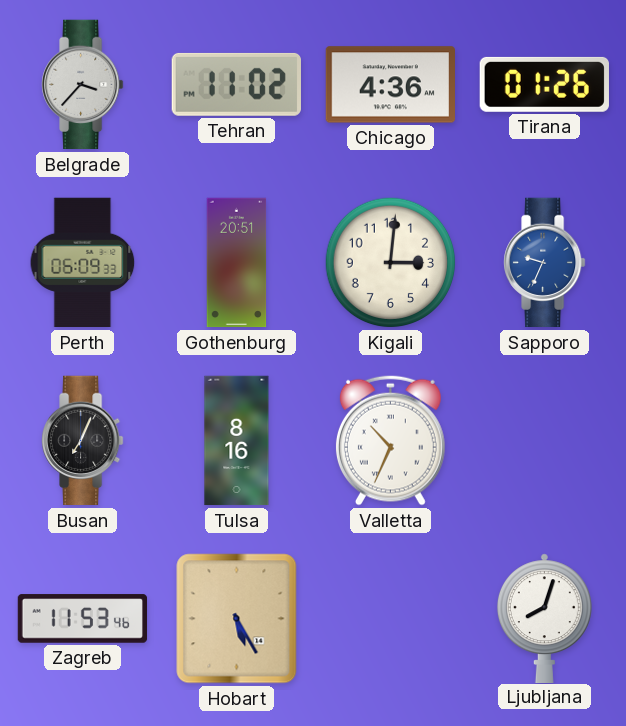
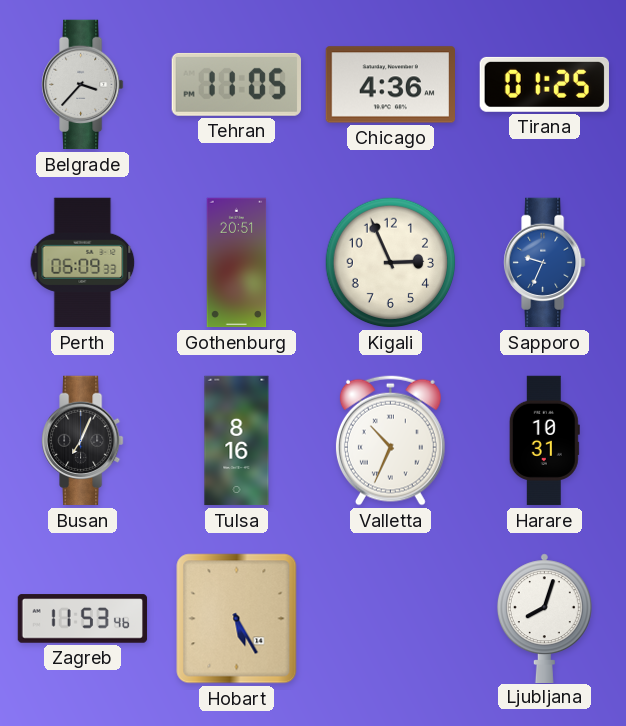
Tehran: 11:02 -> 11:05 (236, 84)
Tirana: 01:26 -> 01:25 (544, 84)
Kigali: 3:01 -> 2:56 (391, 263)
Harare: none -> 10:31 (544, 441)
